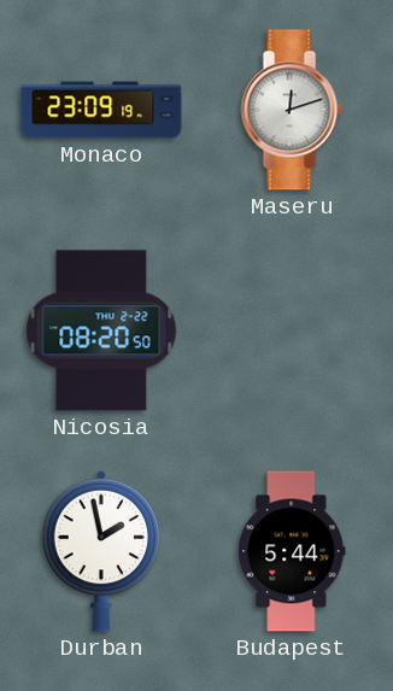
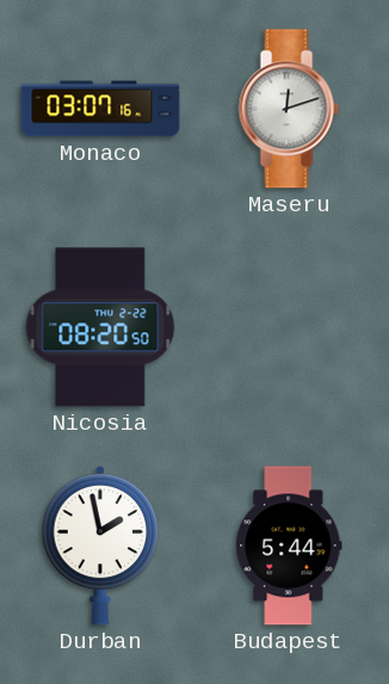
Monaco: 23:09 -> 03:07 (100, 109)
